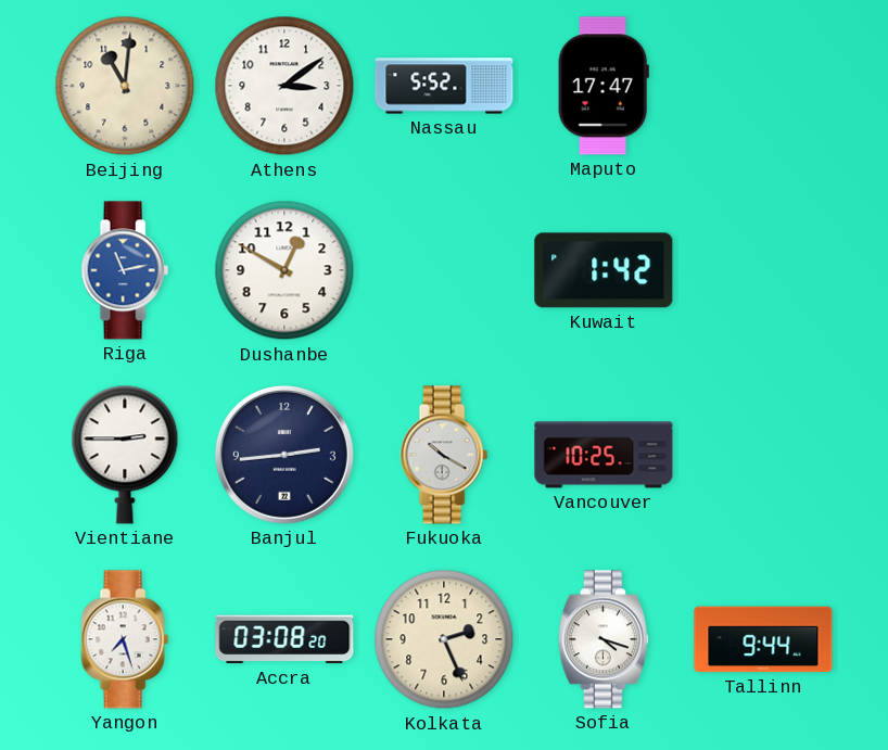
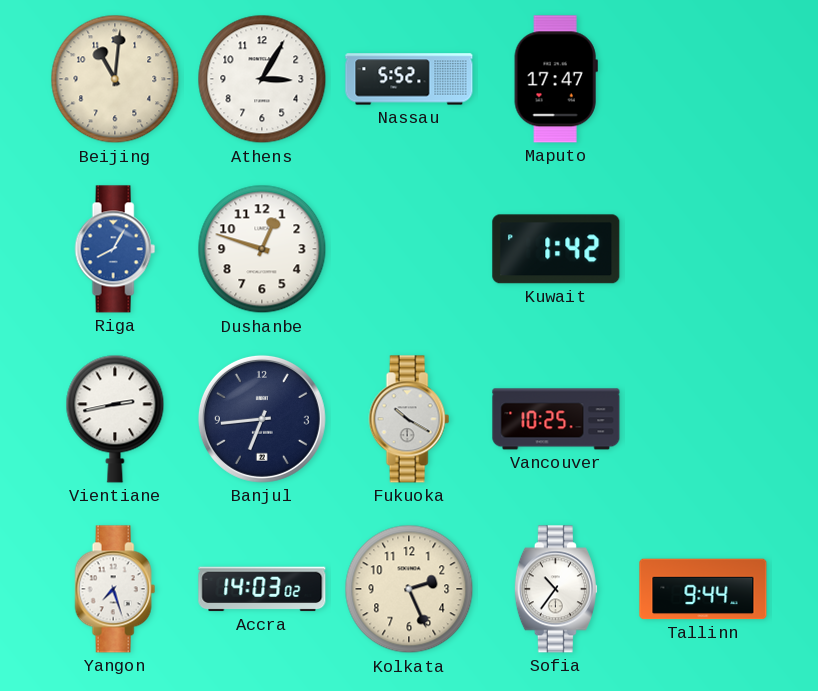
Athens: 3:09 -> 3:05 (262, 79)
Riga: 11:13 -> 8:05 (115, 249)
Dushanbe: 12:50 -> 12:48 (262, 249)
Vientiane: 2:45 -> 2:43 (115, 419)
Banjul: 2:44 -> 6:44 (262, 419)
Accra: 03:08 -> 14:03 (262, 589)
Sofia: 4:18 -> 10:36 (556, 589)
